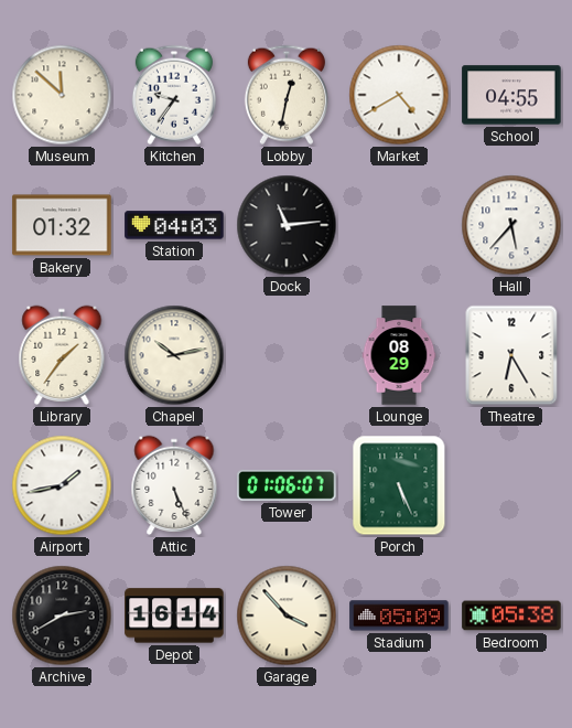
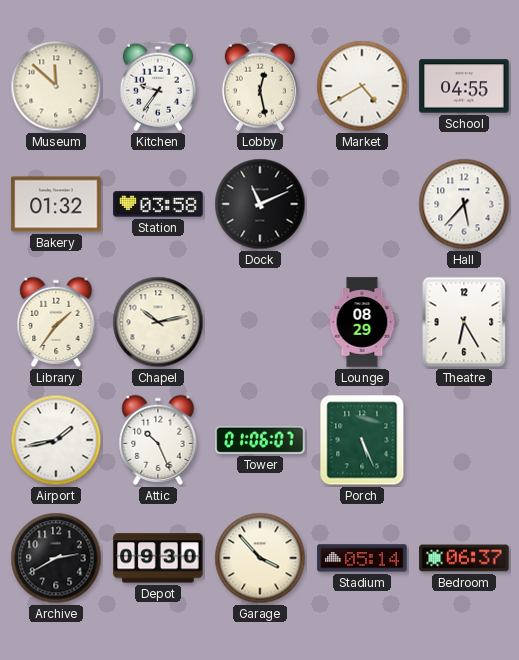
Lobby: 12:32 -> 12:28 (260, 86)
Station: 04:03 -> 03:58 (158, 204)
Dock: 11:14 -> 11:11 (260, 204)
Attic: 5:26 -> 10:26 (158, 440)
Depot: 16:14 -> 09:30 (158, 558)
Stadium: 05:09 -> 05:14 (362, 558)
Bedroom: 05:38 -> 06:37 (464, 558)
